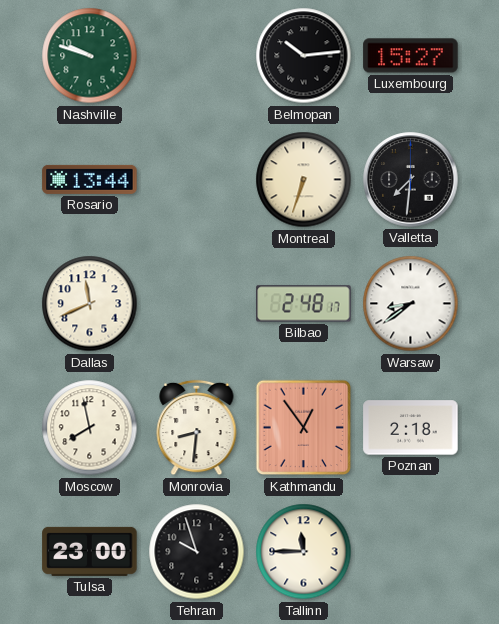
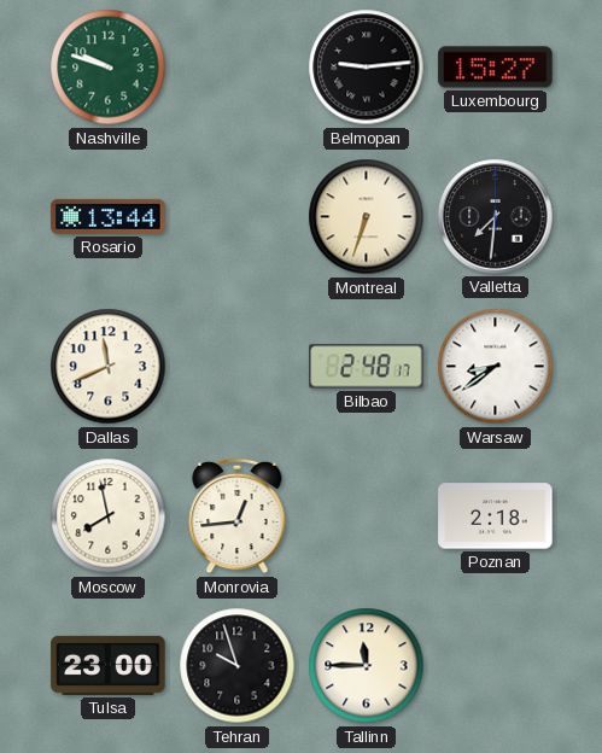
Belmopan: 10:14 -> 9:14 (367, 68)
Monrovia: 8:31 -> 12:44 (238, 516)
Kathmandu: 12:54 -> none (304, 428)
